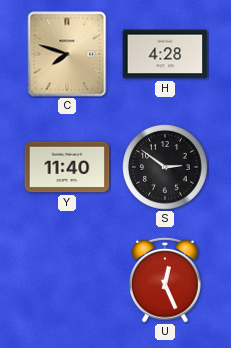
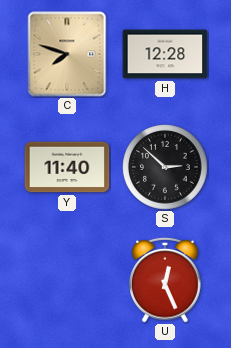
H: 4:28 -> 12:28 (165, 54)
S: 2:51 -> 2:52 (165, 167)
